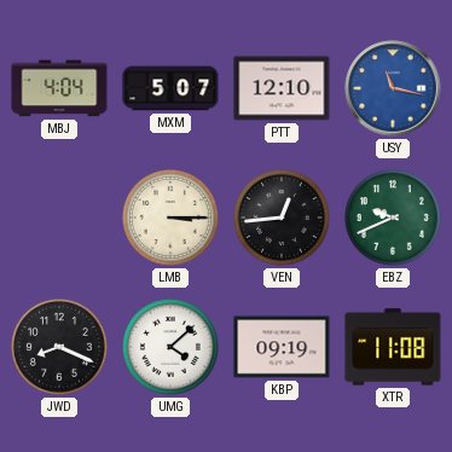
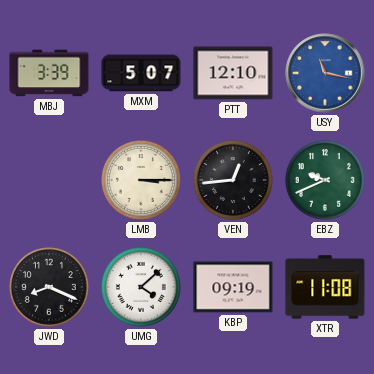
MBJ: 4:04 -> 3:39 (49, 73)
